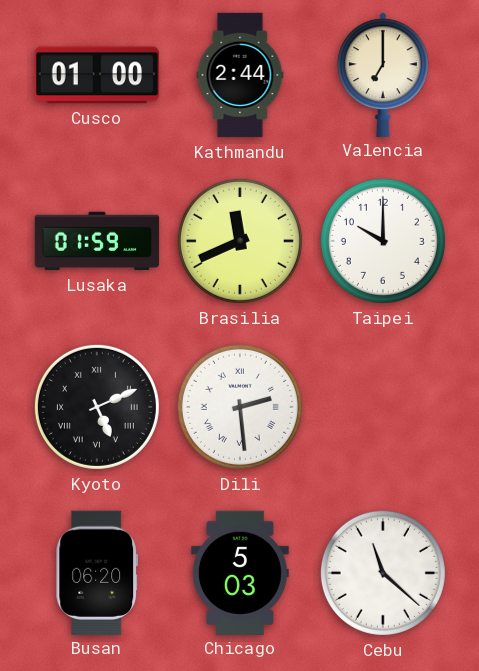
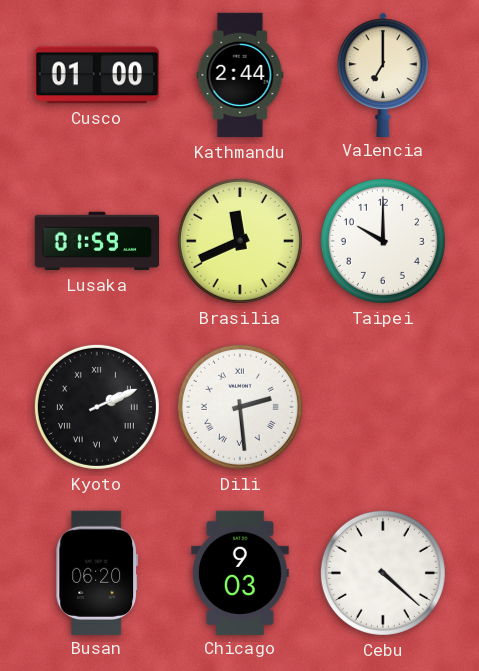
Kyoto: 5:11 -> 2:11 (97, 407)
Chicago: 5:03 -> 9:03 (241, 572)
Cebu: 11:22 -> 4:22 (383, 573)
